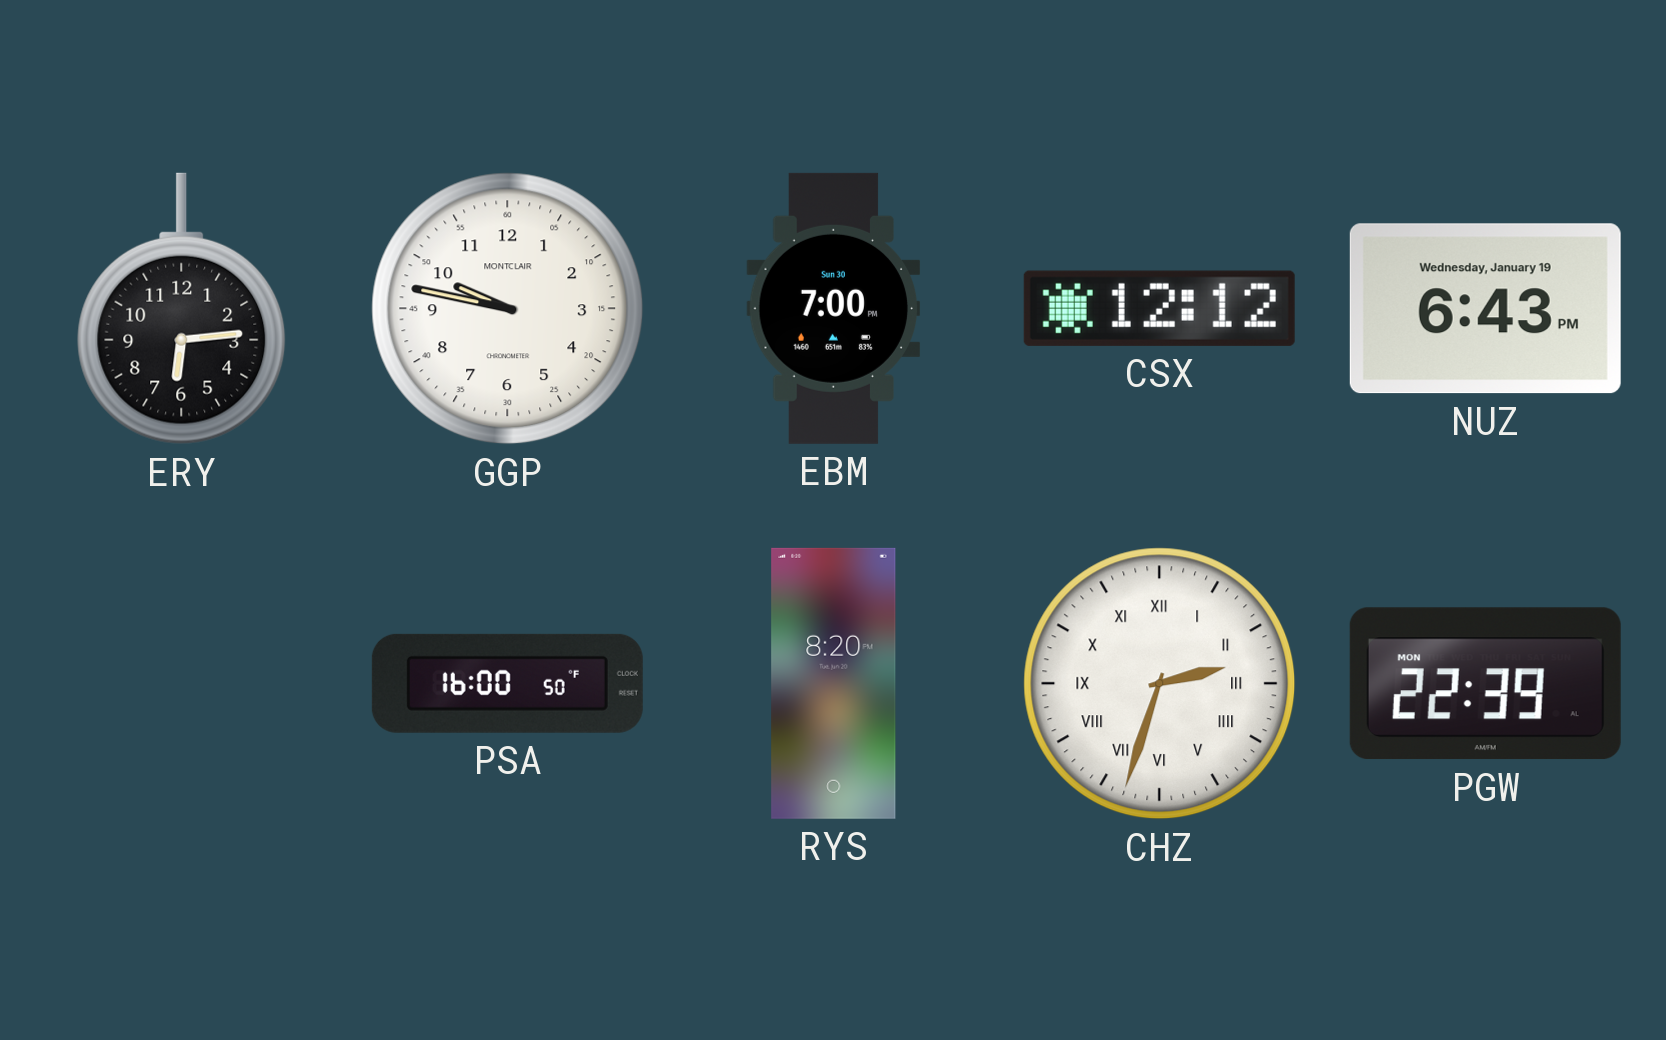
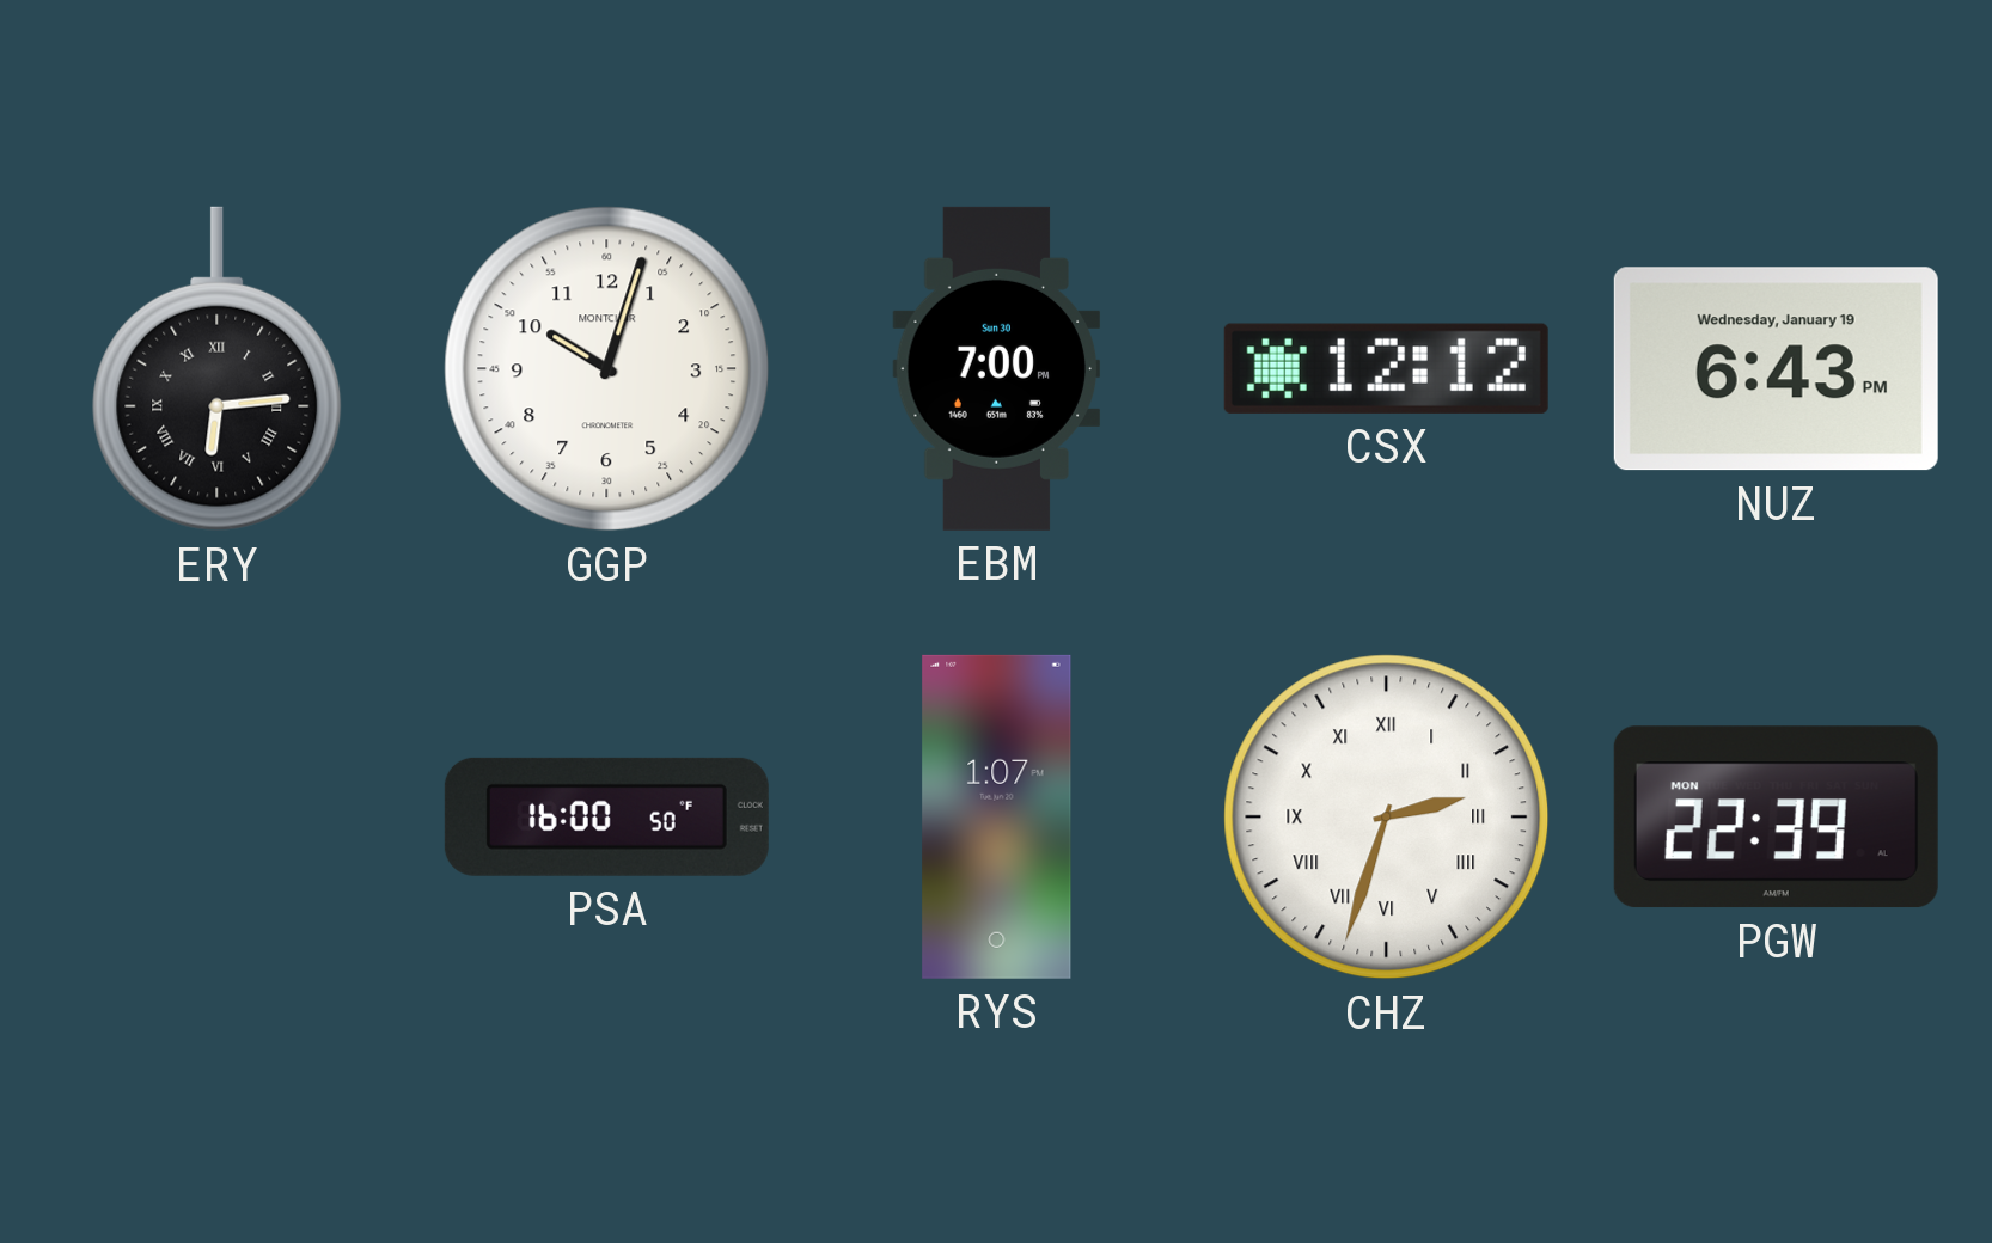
ERY numerals: Arabic -> Roman (218, 369)
GGP: 9:47 -> 10:03 (607, 369)
RYS: 8:20 -> 1:07 (997, 816)
